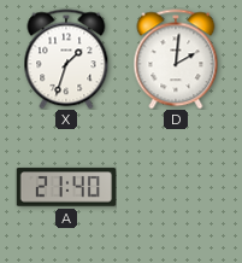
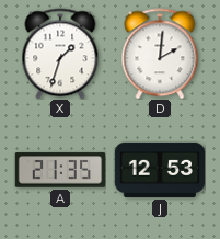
A: 21:40 -> 21:35 (60, 170)
J: none -> 12:53 (160, 170)
